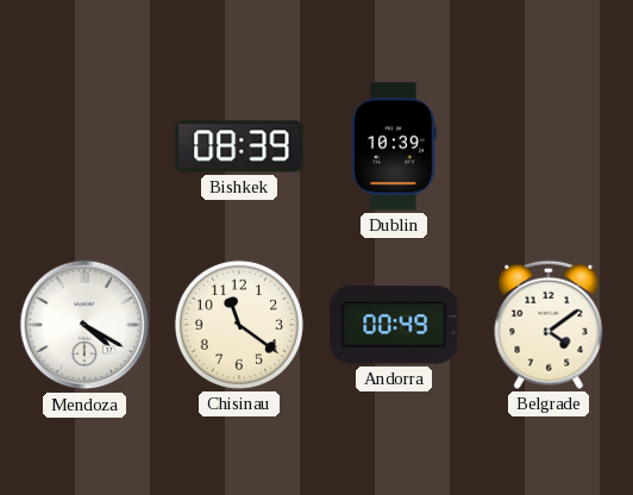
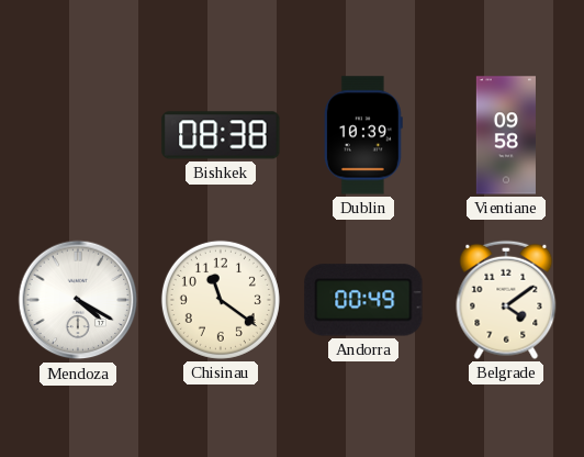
Bishkek: 08:39 -> 08:38 (221, 135)
Vientiane: none -> 09:58 (506, 135)
